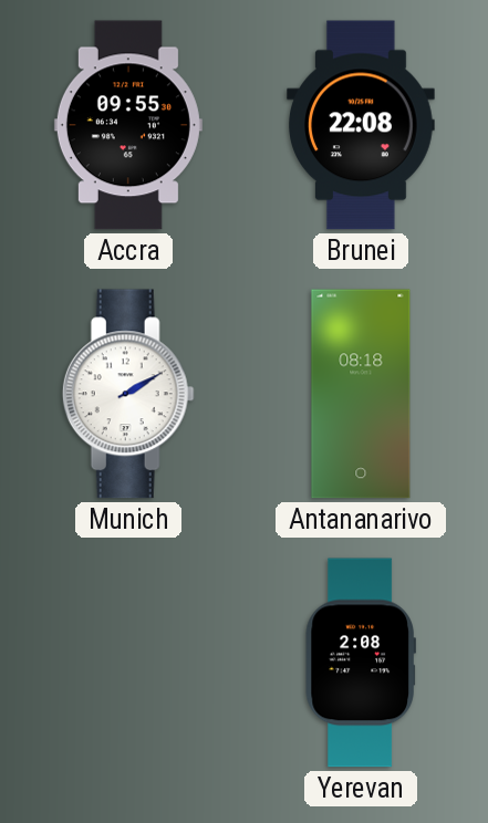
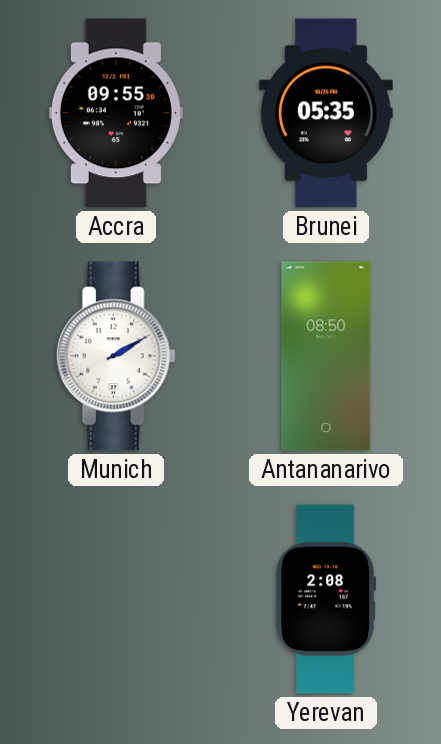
Brunei: 22:08 -> 05:35 (326, 113)
Antananarivo: 08:18 -> 08:50 (326, 356)
